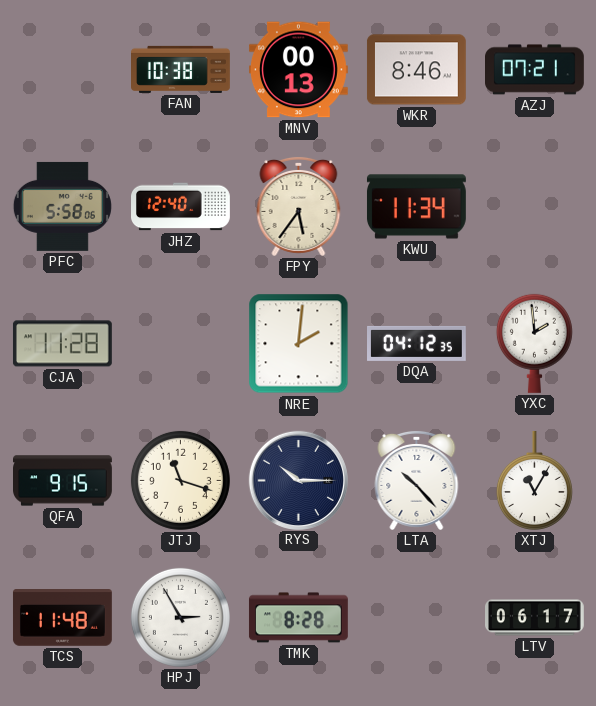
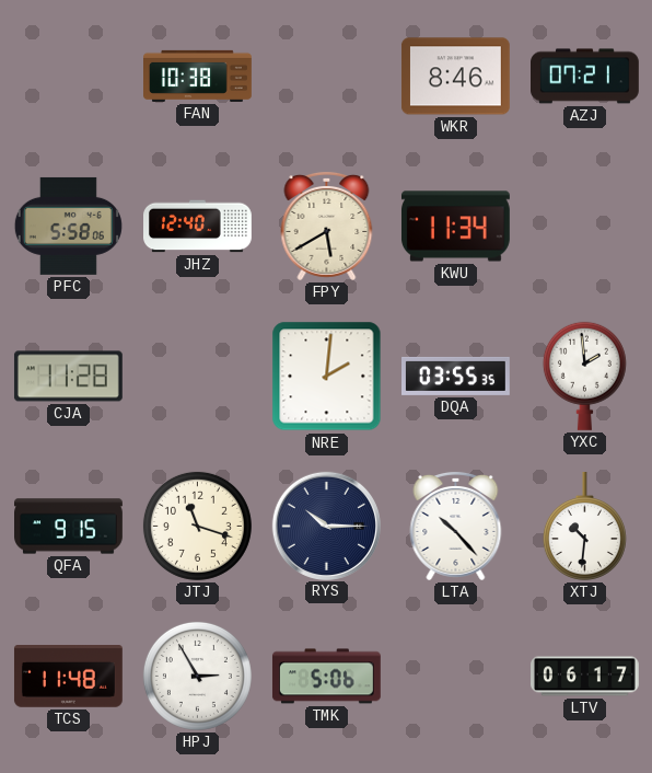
MNV: 00:13 -> none (298, 70)
FPY: 5:36 -> 5:40 (327, 226)
DQA: 04:12 -> 03:55 (456, 376)
XTJ: 11:05 -> 10:31 (584, 526)
TMK: 8:28 -> 5:06 (327, 677)
